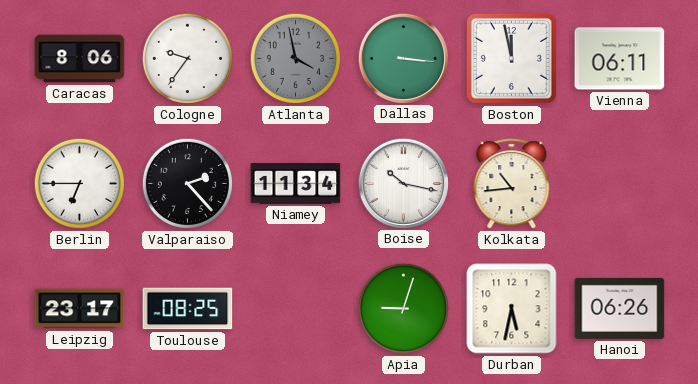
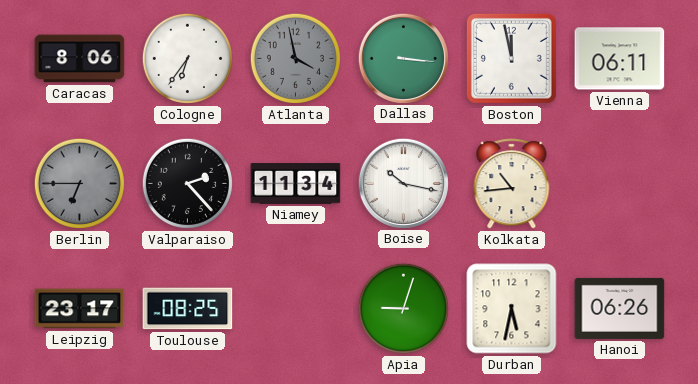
Cologne: 9:36 -> 6:36 (187, 58)
Berlin dial: white -> grey (79, 183)
